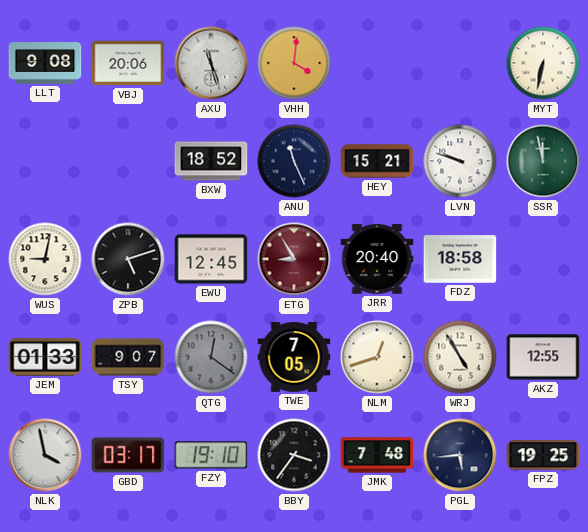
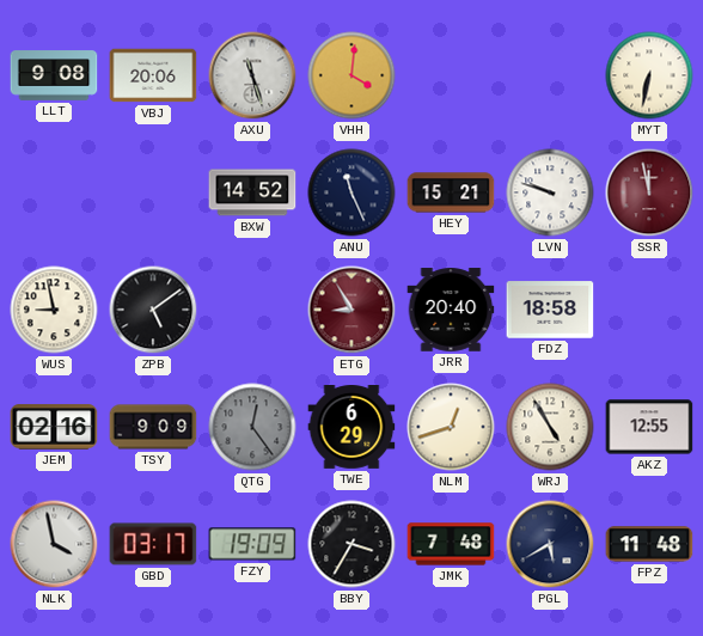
BXW: 18:52 -> 14:52 (252, 192)
SSR dial: green -> burgundy (649, 192)
WUS: 9:02 -> 8:58 (54, 310)
ZPB: 5:12 -> 5:09 (153, 310)
EWU: 12:45 -> none (211, 259)
JEM: 01:33 -> 02:16 (54, 427)
TSY: 9:07 -> 9:09 (153, 427)
QTG: 12:21 -> 12:24 (252, 427)
TWE: 7:05 -> 6:29 (351, 428)
FZY: 19:10 -> 19:09 (252, 544)
BBY: 3:36 -> 3:35 (351, 544)
PGL: 5:44 -> 5:40 (550, 544)
FPZ: 19:25 -> 11:48 (649, 544)
